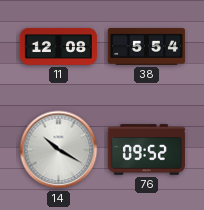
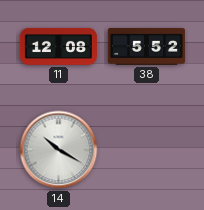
38: 5:54 -> 5:52 (146, 47)
76: 09:52 -> none (146, 150)
